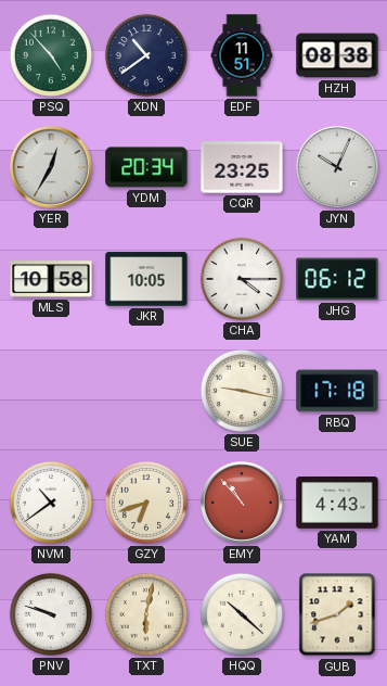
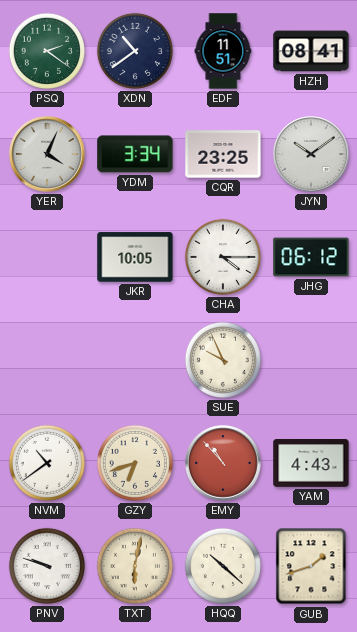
PSQ: 4:53 -> 2:21 (47, 51)
HZH: 08:38 -> 08:41 (311, 51)
YER: 12:35 -> 4:04 (47, 154)
YDM: 20:34 -> 3:34 (135, 154)
JYN: 10:04 -> 10:09 (311, 154)
MLS: 10:58 -> none (51, 279)
SUE: 9:17 -> 9:56 (223, 360)
RBQ: 17:18 -> none (337, 391)
